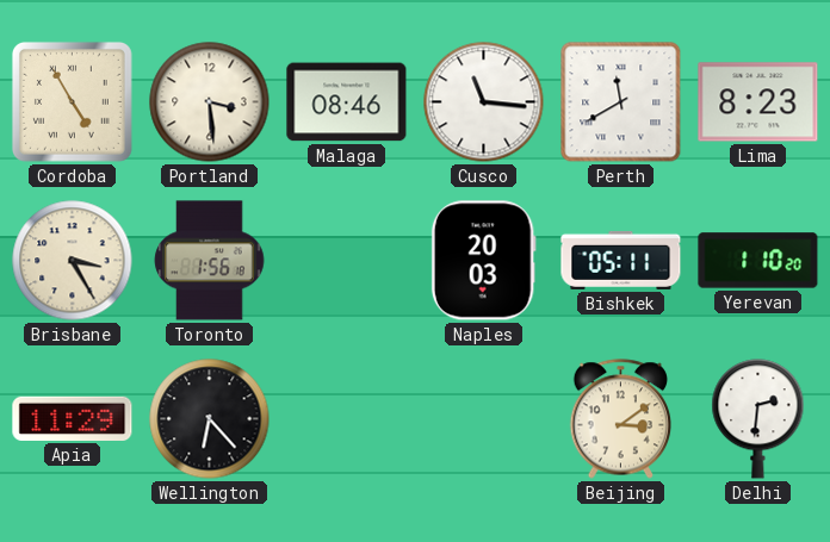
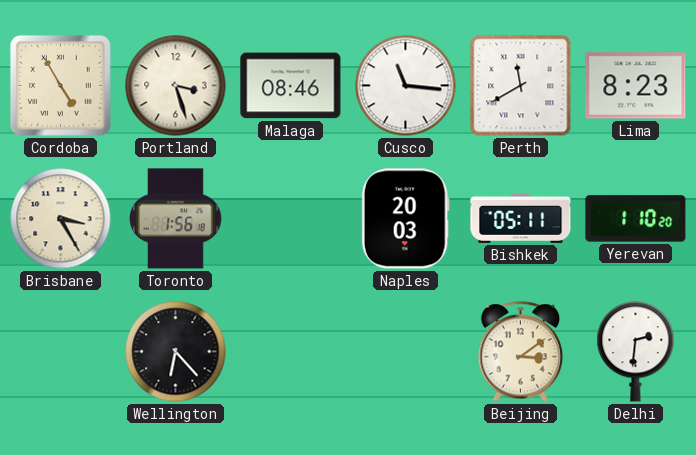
Portland: 3:29 -> 3:27 (176, 86)
Apia: 11:29 -> none (73, 418)
